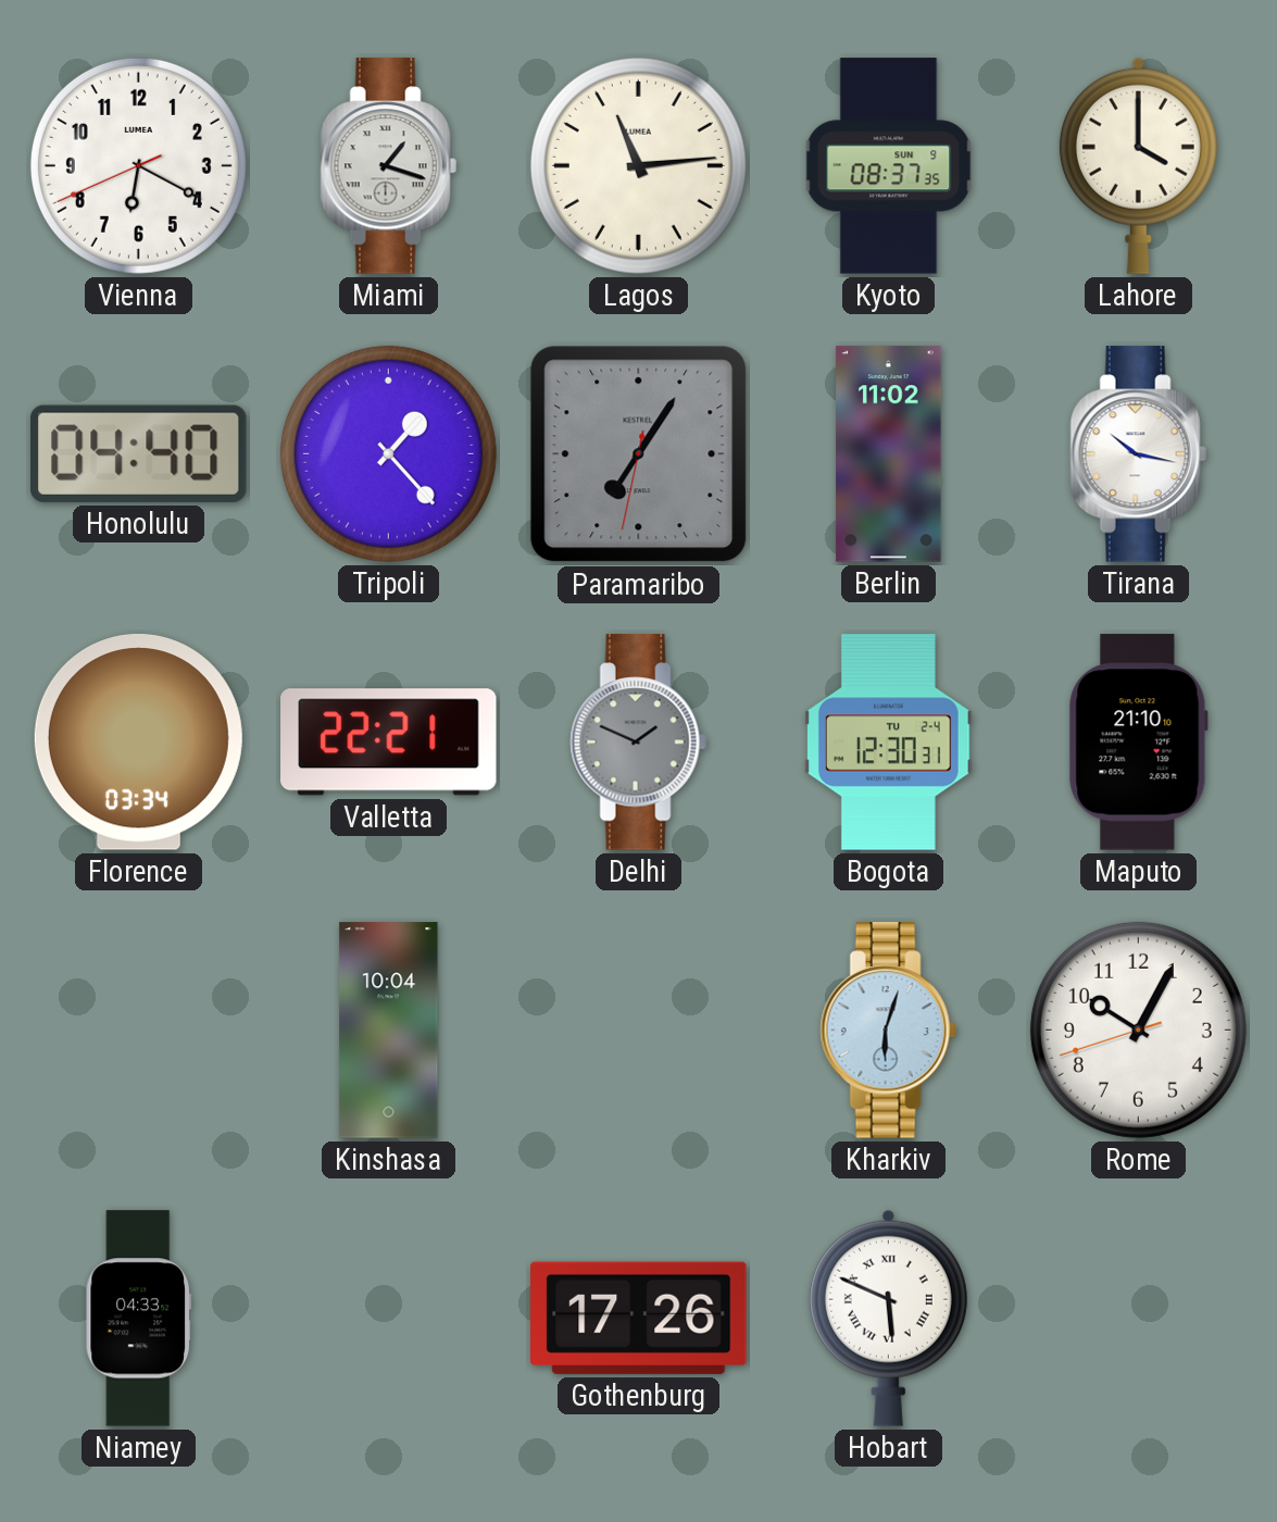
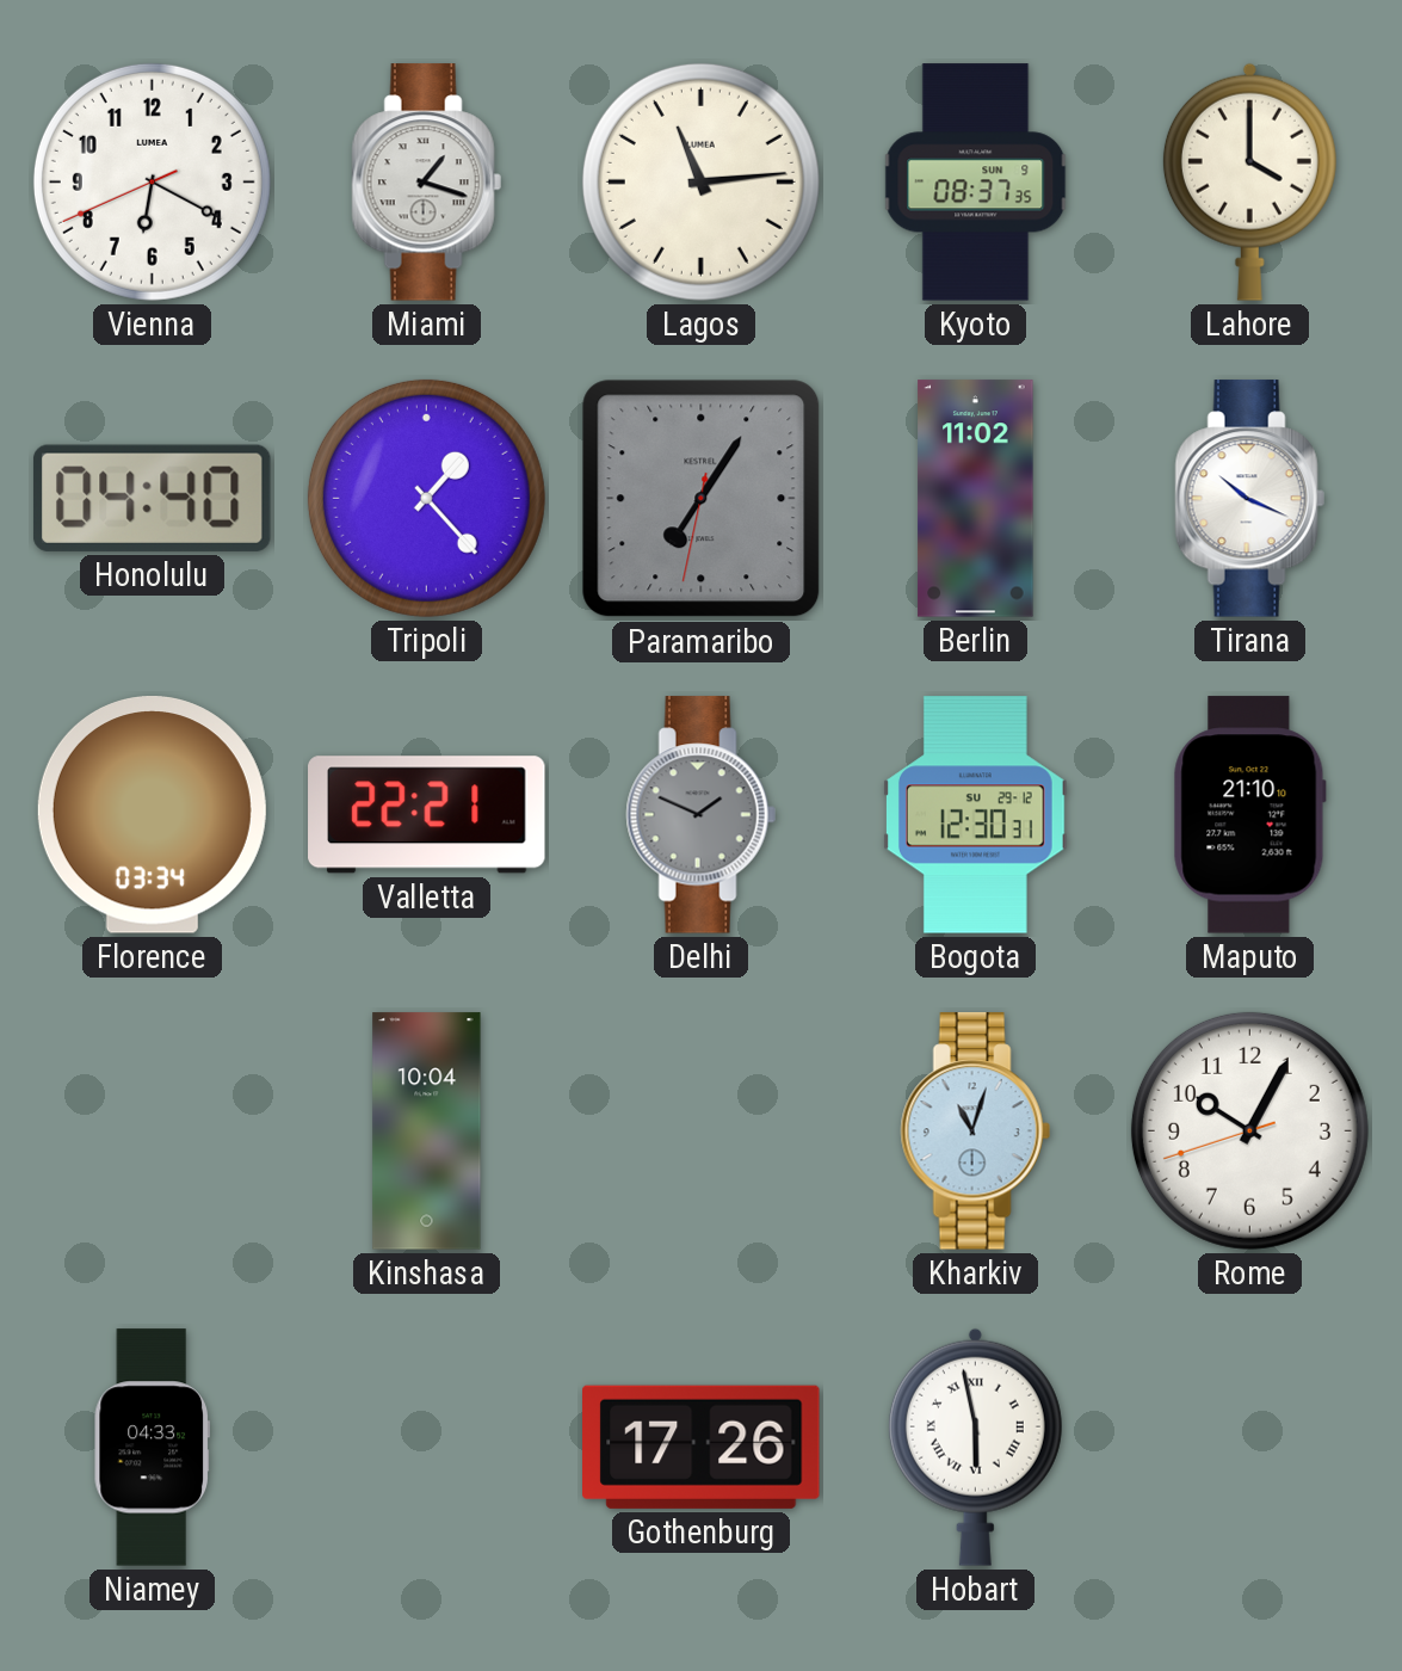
Tirana: 10:17 -> 10:19 (1249, 499)
Bogota date: TU 2-4 -> SU 29-12 (976, 815)
Kharkiv: 6:03 -> 11:03 (975, 1132)
Hobart: 5:49 -> 5:58 (975, 1447)
